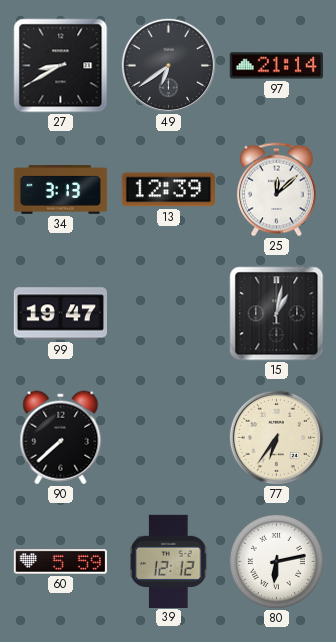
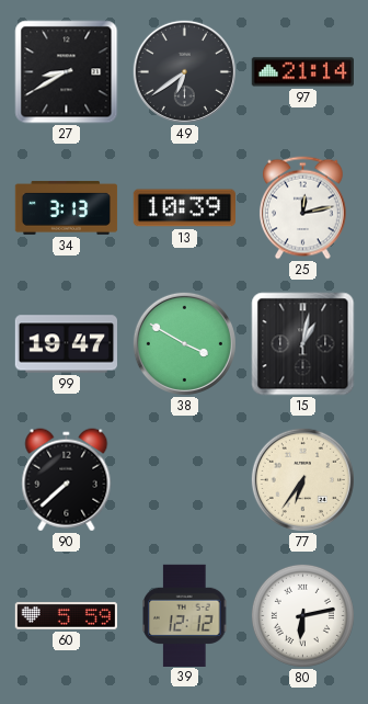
13: 12:39 -> 10:39 (184, 208)
25: 12:08 -> 12:13 (302, 208)
38: none -> 3:50 (184, 343)
